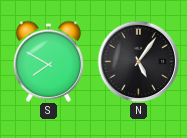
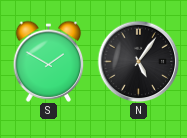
S: 7:50 -> 1:50 (49, 61)
